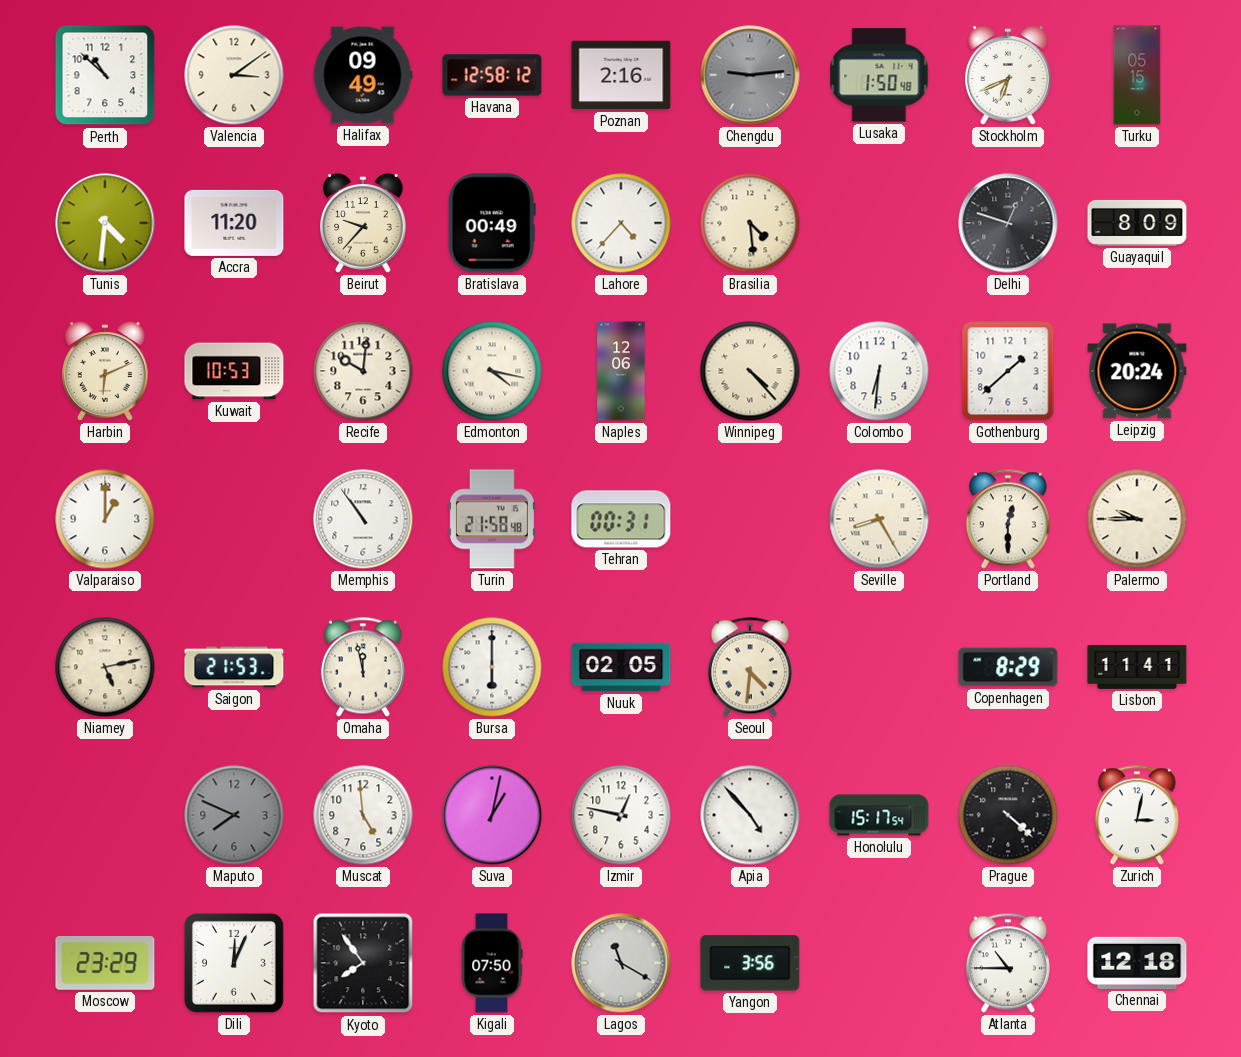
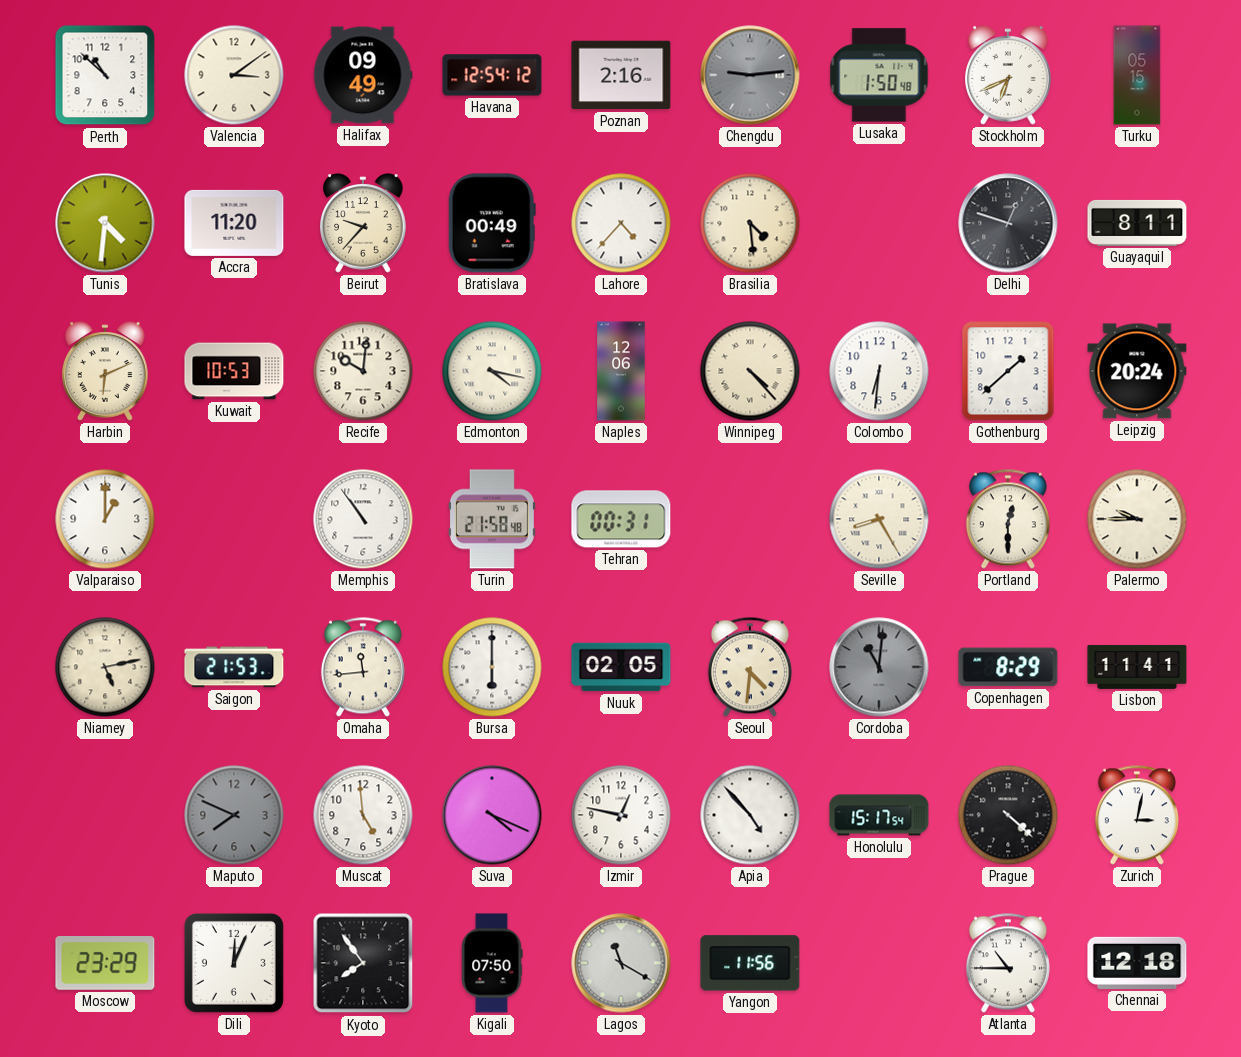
Havana: 12:58 -> 12:54 (492, 75)
Guayaquil: 8:09 -> 8:11 (1137, 223)
Omaha: 11:58 -> 11:44 (363, 667)
Cordoba: none -> 11:01 (879, 667)
Suva: 1:02 -> 4:19 (492, 815)
Yangon: 3:56 -> 11:56 (750, 963)
